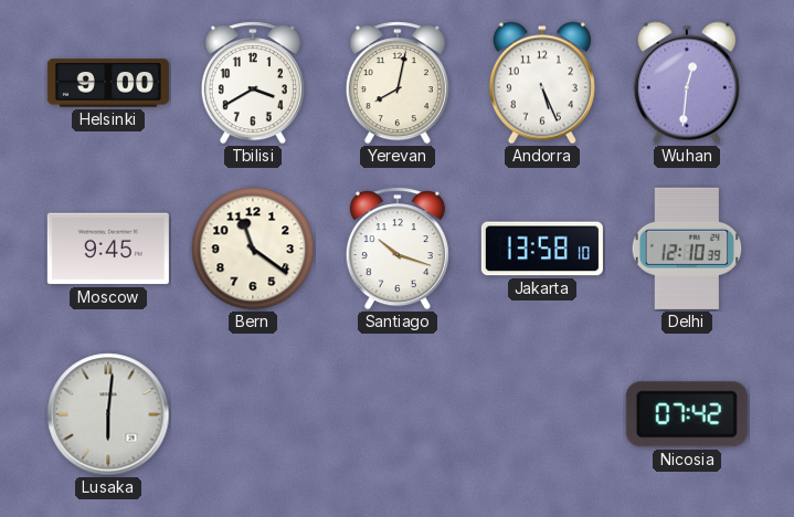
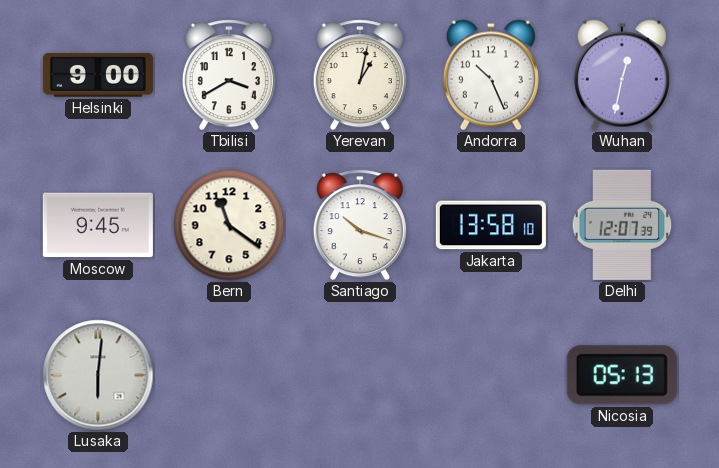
Yerevan: 8:02 -> 1:02 (360, 75)
Andorra: 5:26 -> 10:26 (491, 75)
Wuhan: 12:31 -> 12:32 (622, 75)
Delhi: 12:10 -> 12:07 (622, 225)
Nicosia: 07:42 -> 05:13 (622, 375)
